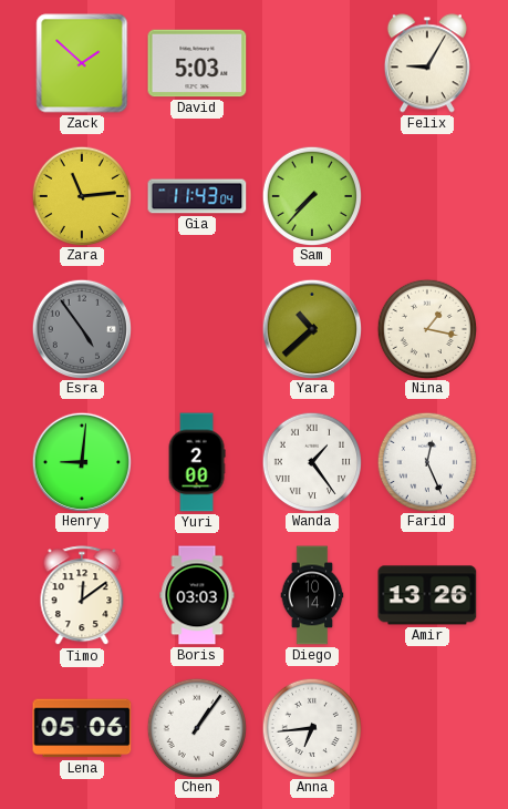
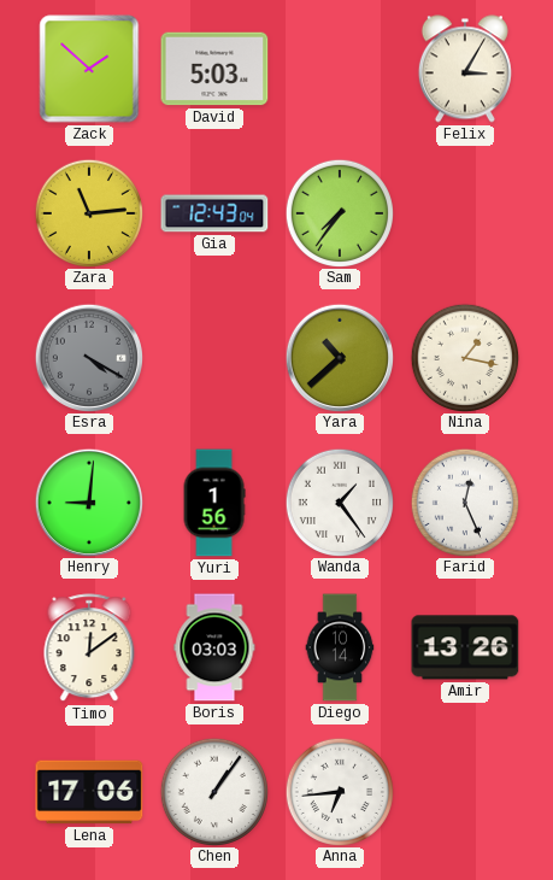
Felix: 9:05 -> 3:05 (465, 69)
Gia: 11:43 -> 12:43 (214, 213)
Sam: 7:37 -> 7:36 (339, 212)
Esra: 4:54 -> 4:20 (88, 357)
Yuri: 2:00 -> 1:56 (214, 503)
Lena: 05:06 -> 17:06 (89, 792)
